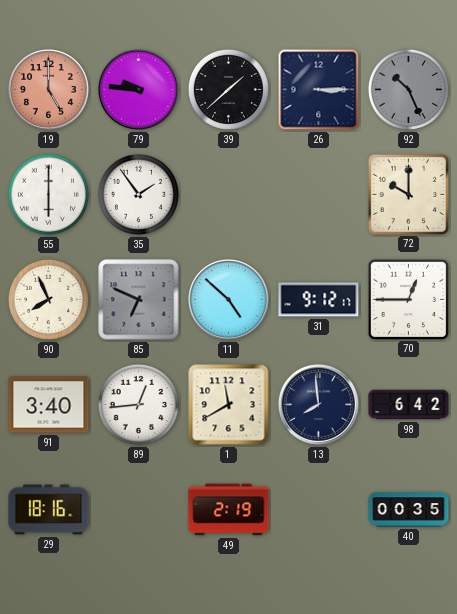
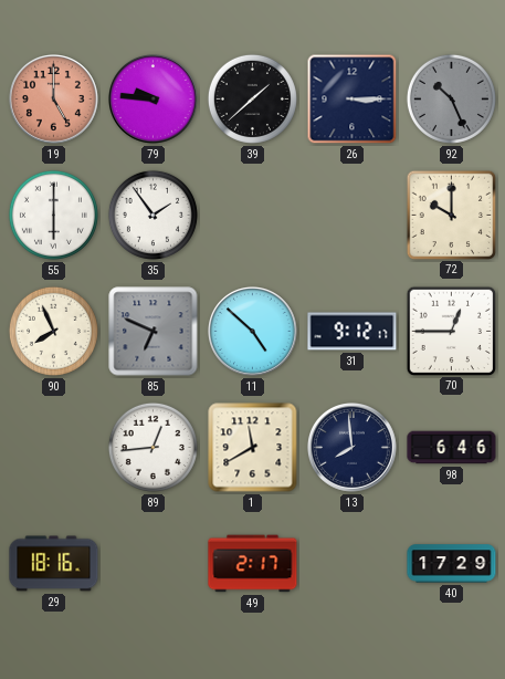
91: 3:40 -> none (49, 405)
98: 6:42 -> 6:46 (452, 448)
49: 2:19 -> 2:17 (253, 564)
40: 00:35 -> 17:29 (452, 564)
